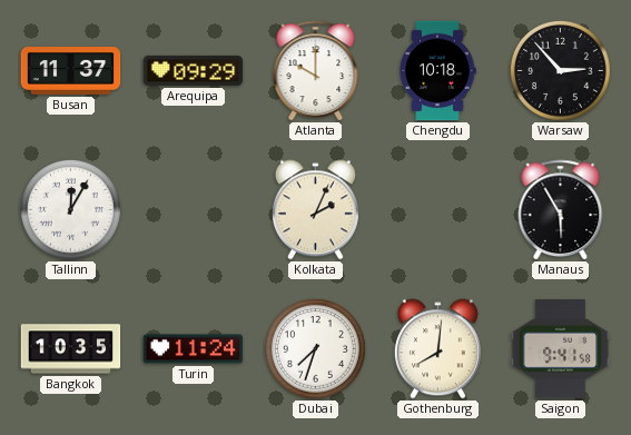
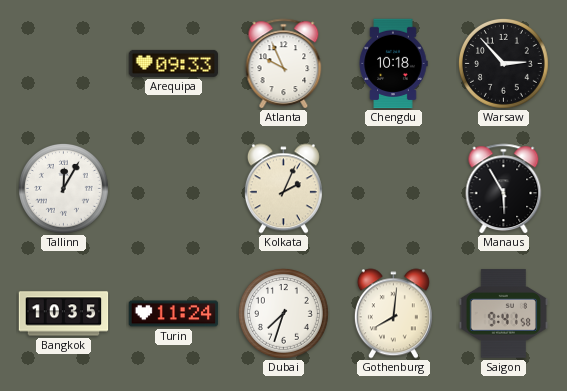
Busan: 11:37 -> none (71, 71)
Arequipa: 09:29 -> 09:33 (174, 63)
Atlanta: 10:00 -> 9:56 (284, 64)
